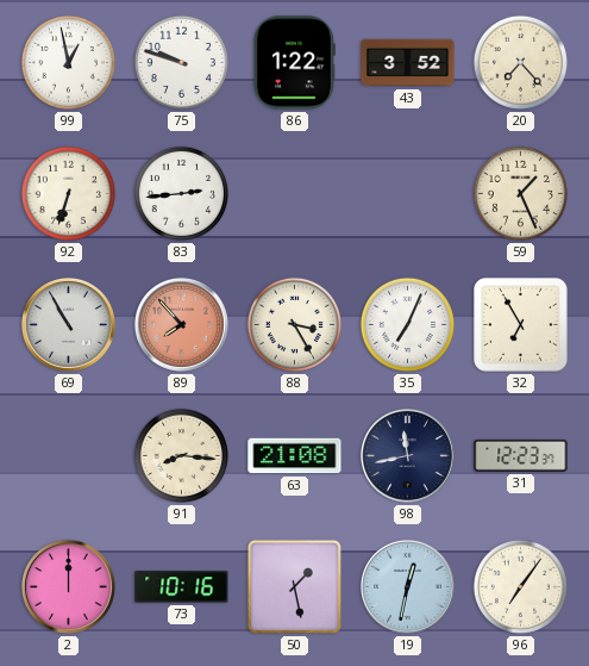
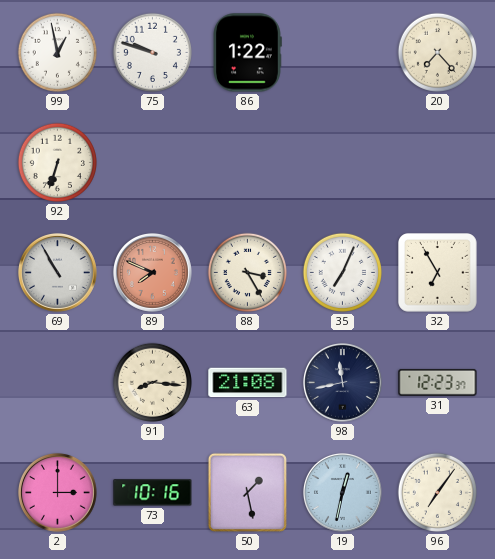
43: 3:52 -> none (408, 63)
83: 2:44 -> none (181, 193)
59: 1:26 -> none (520, 193)
89: 7:53 -> 7:49 (152, 272)
2: 12:00 -> 3:00 (57, 492)
